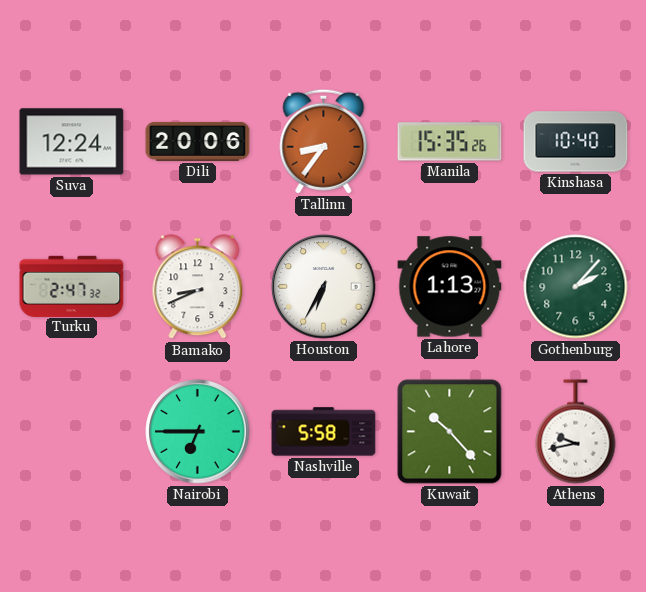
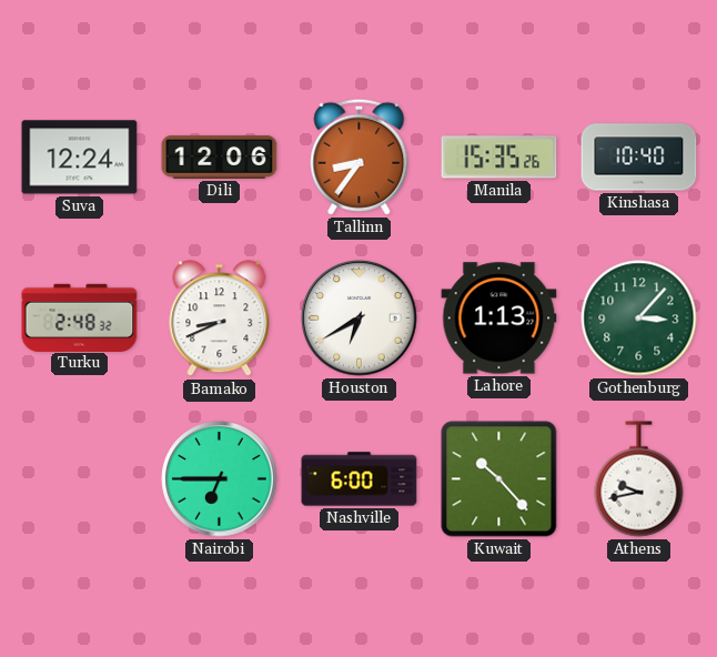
Dili: 20:06 -> 12:06 (220, 156)
Turku: 2:47 -> 2:48 (80, 317)
Houston: 6:35 -> 6:40 (360, 319)
Gothenburg: 2:07 -> 3:07 (639, 319)
Nashville: 5:58 -> 6:00 (360, 479)
